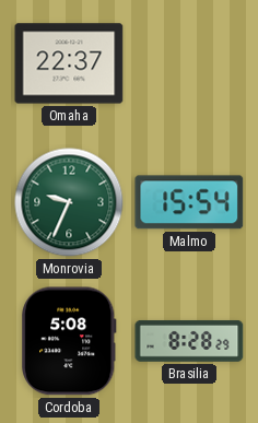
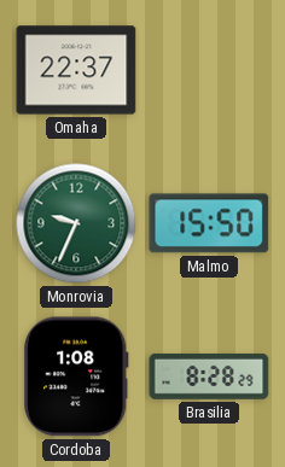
Malmo: 15:54 -> 15:50 (209, 223)
Cordoba: 5:08 -> 1:08 (76, 376)
